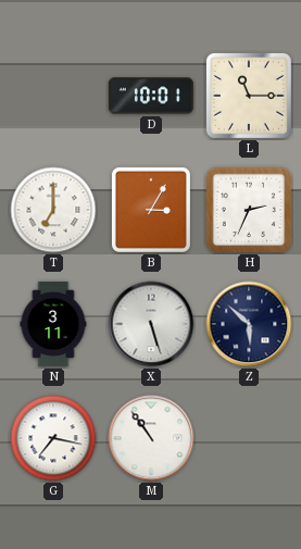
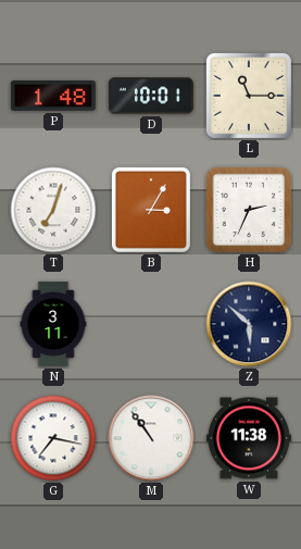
P: none -> 1:48 (53, 96)
T: 7:00 -> 7:03 (53, 210)
X: 5:27 -> none (151, 324)
W: none -> 11:38 (249, 438)
